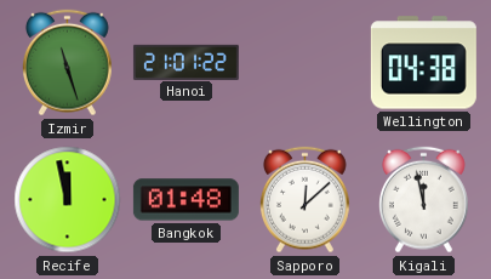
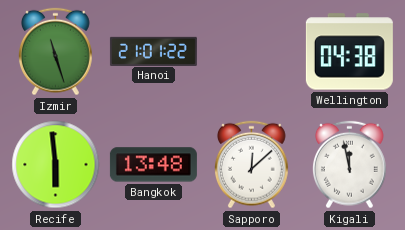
Recife: 11:58 -> 5:59 (56, 165)
Bangkok: 01:48 -> 13:48 (153, 165)
